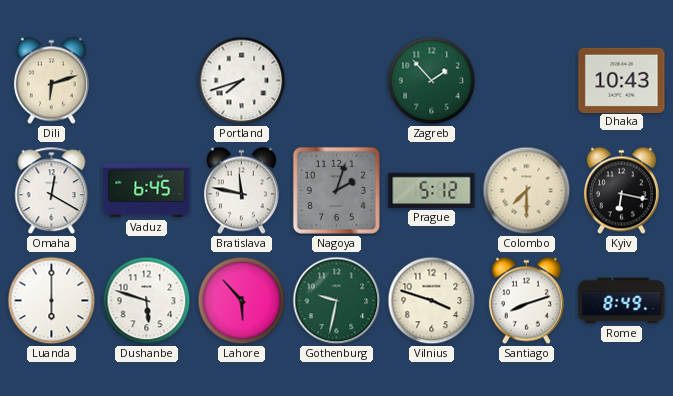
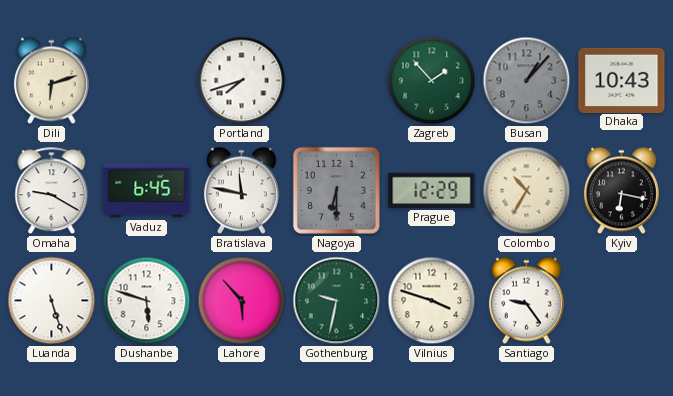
Busan: none -> 1:07 (527, 81)
Omaha: 12:20 -> 9:20 (52, 191)
Nagoya: 2:03 -> 6:30 (336, 190)
Prague: 5:12 -> 12:29 (432, 190)
Colombo: 7:30 -> 10:35 (527, 191)
Luanda: 6:00 -> 5:27 (52, 301)
Santiago: 8:12 -> 9:24 (526, 301)
Rome: 8:49 -> none (622, 301)
